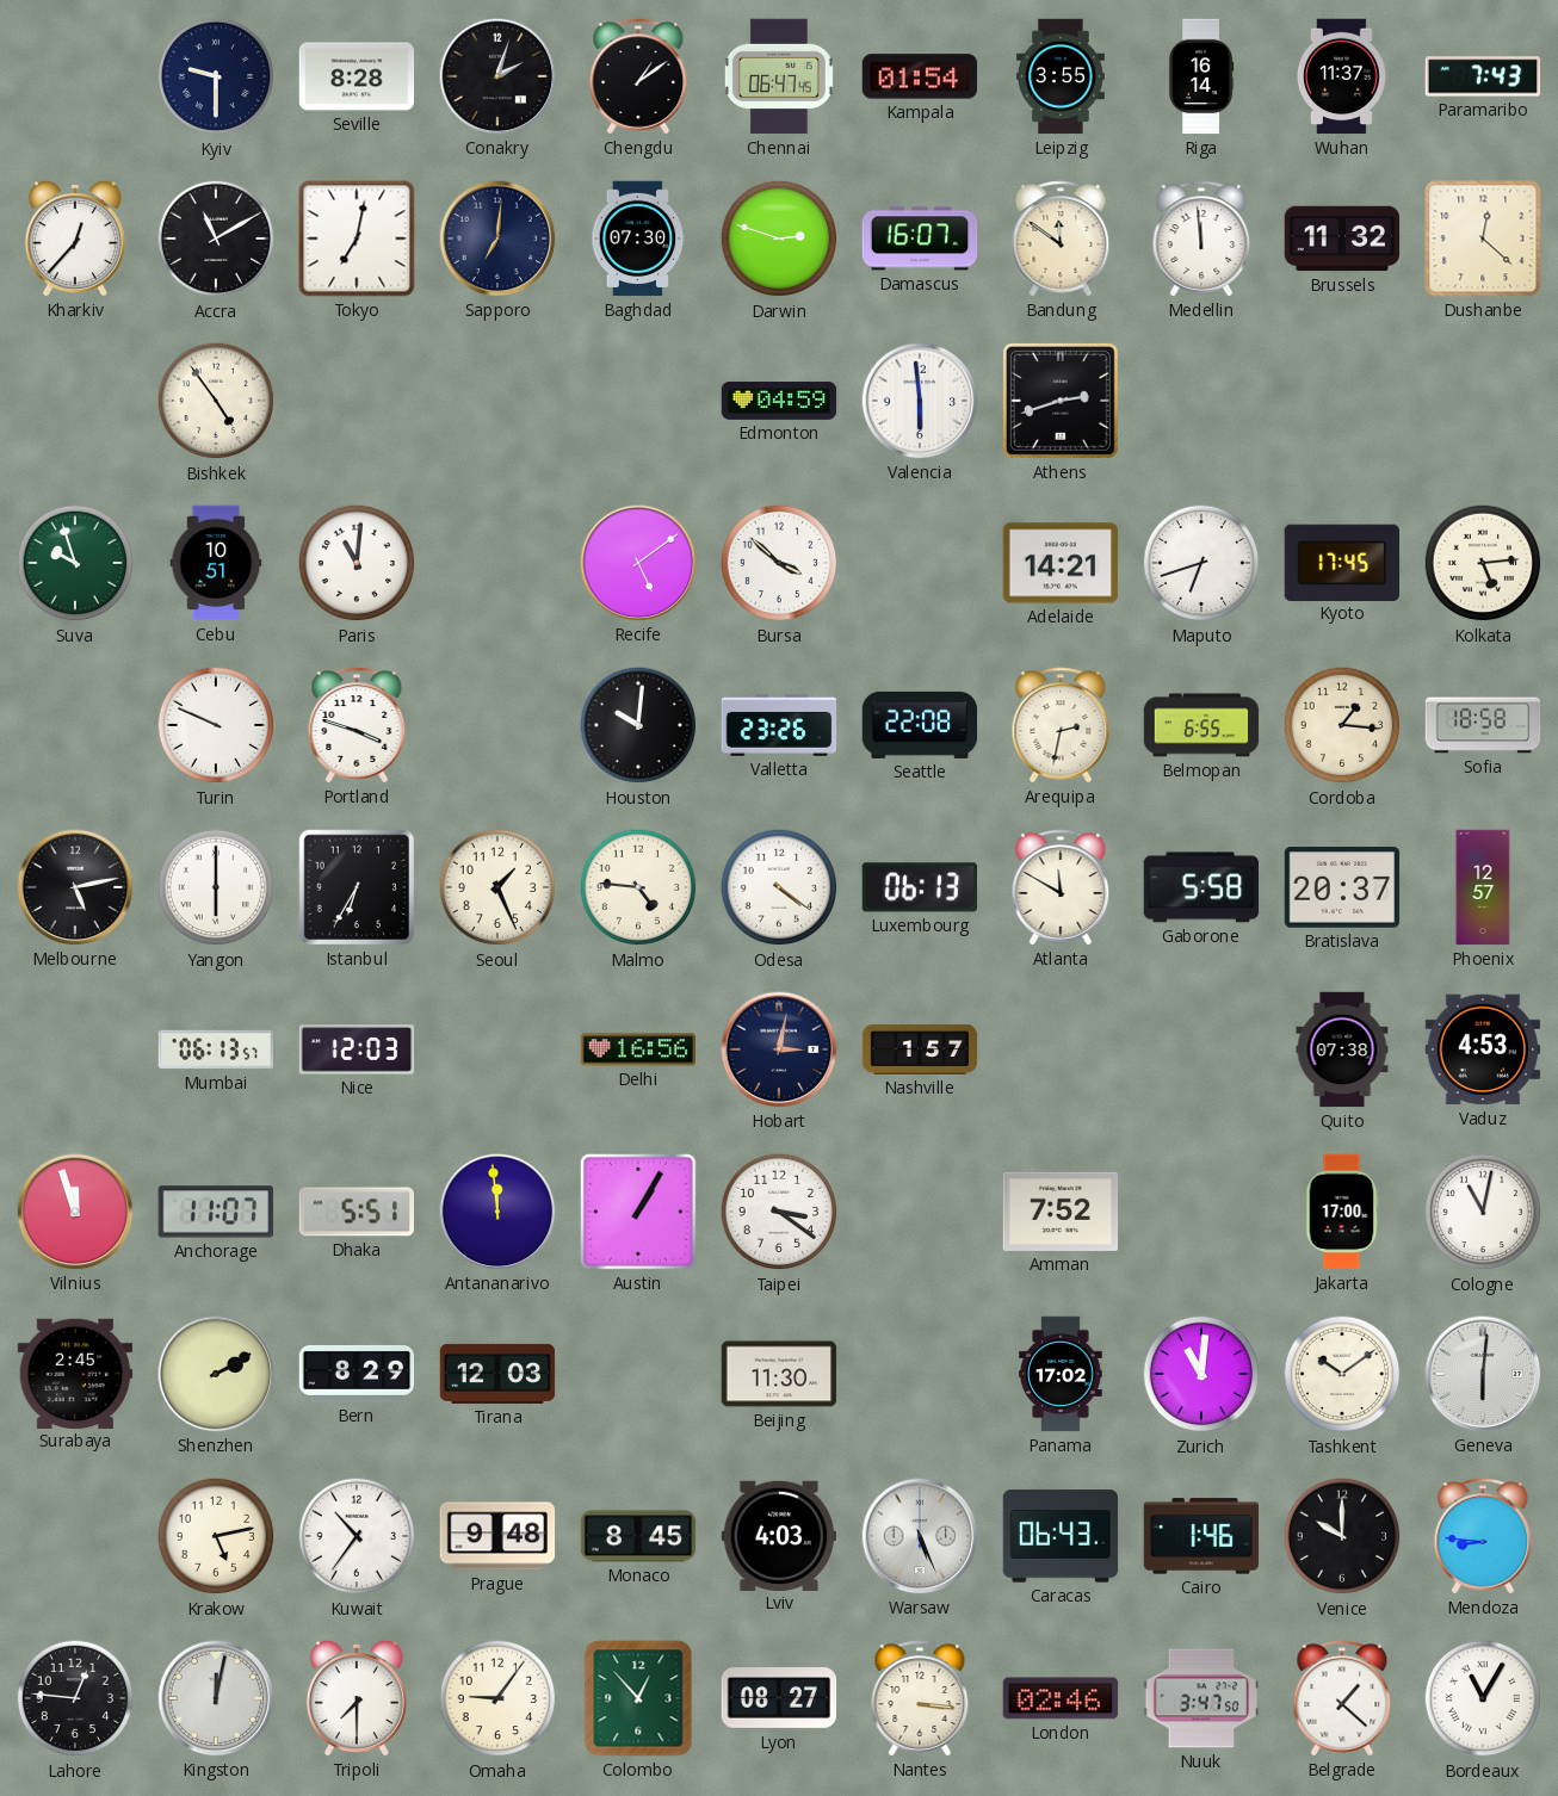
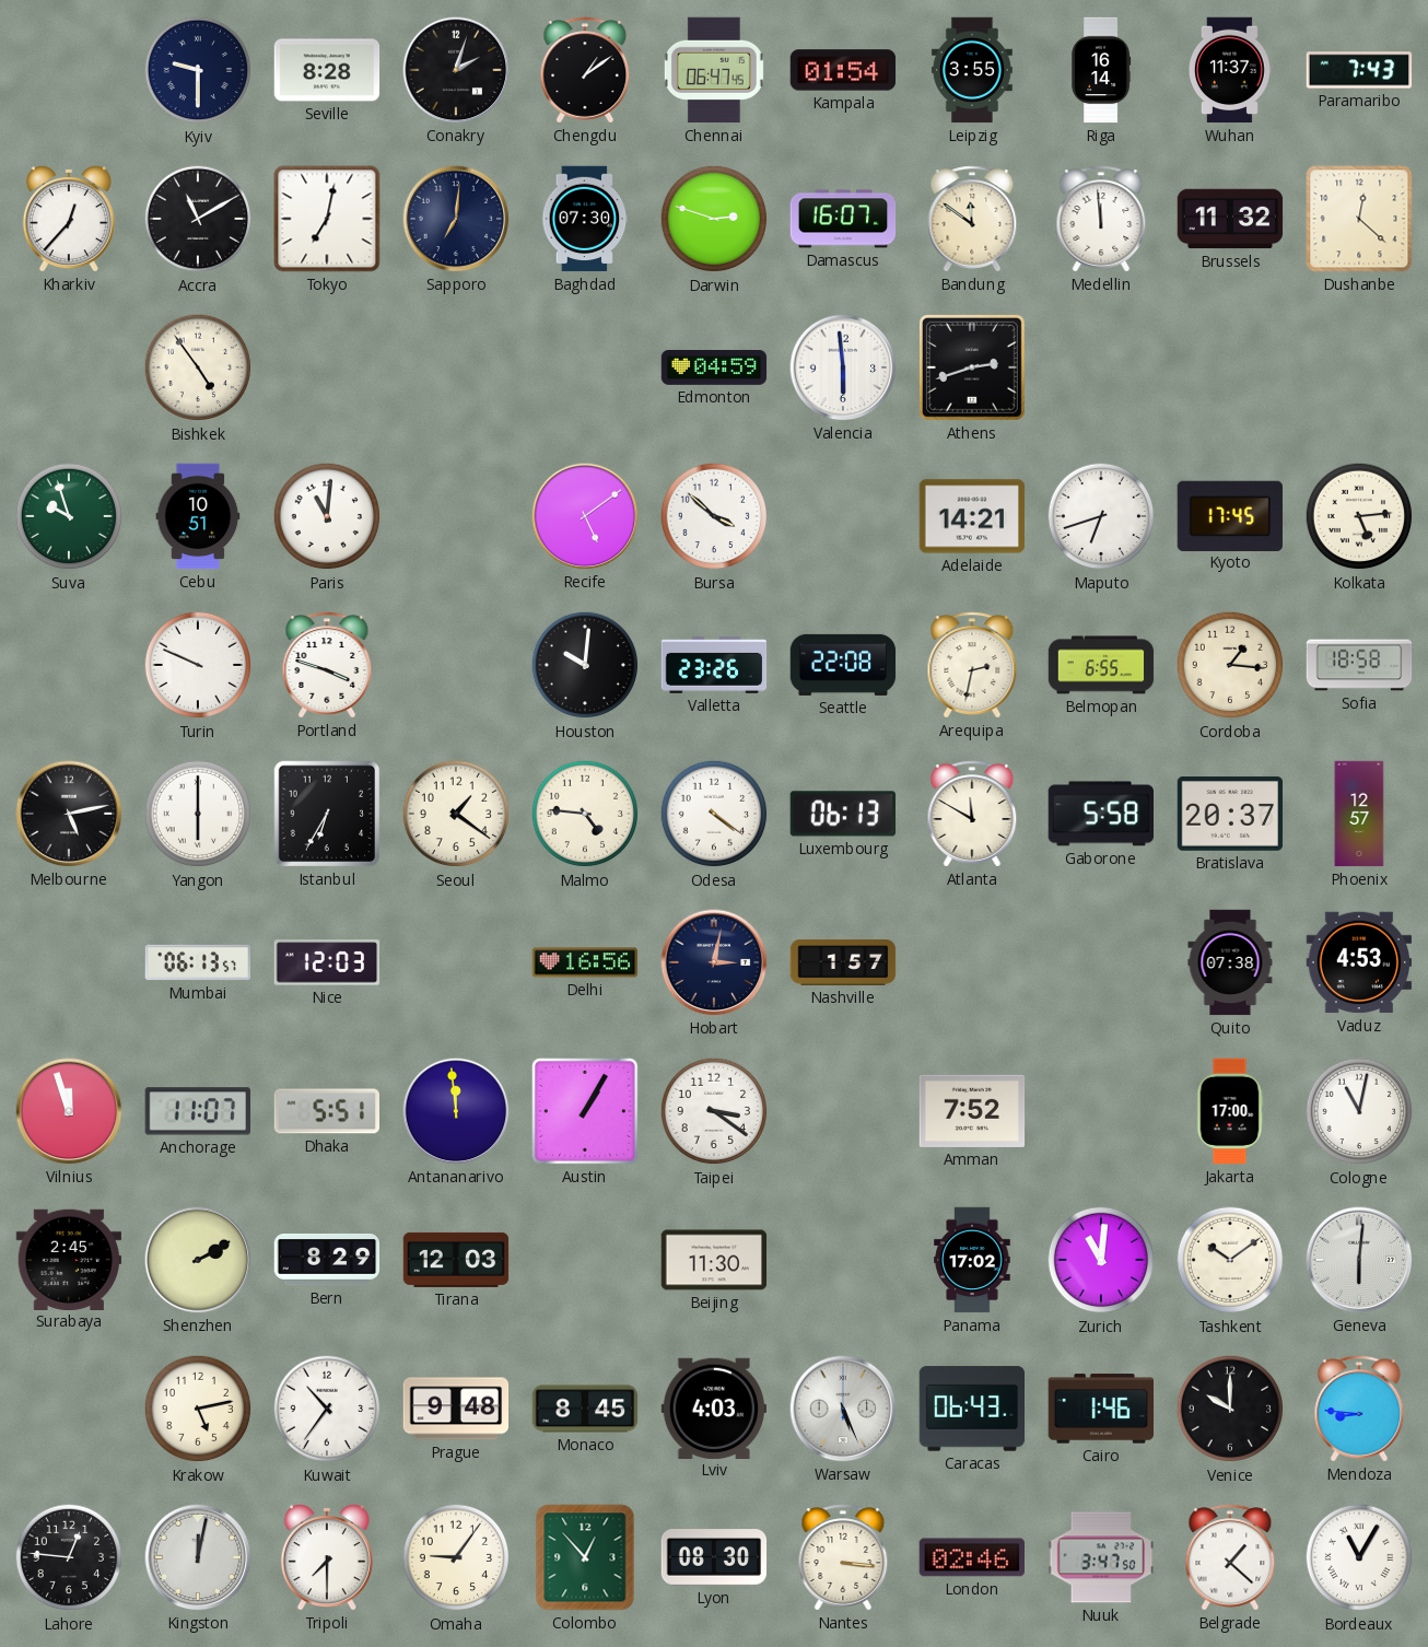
Seoul: 1:26 -> 1:21 (456, 814)
Lyon: 08:27 -> 08:30 (714, 1557)
